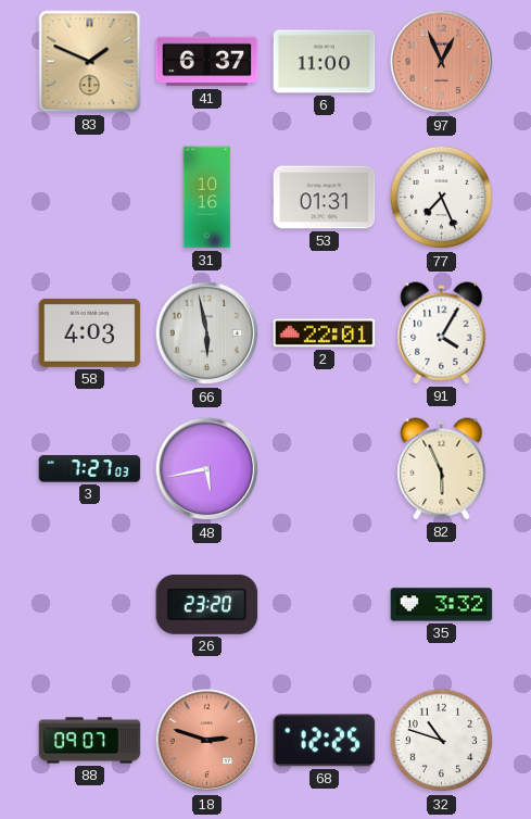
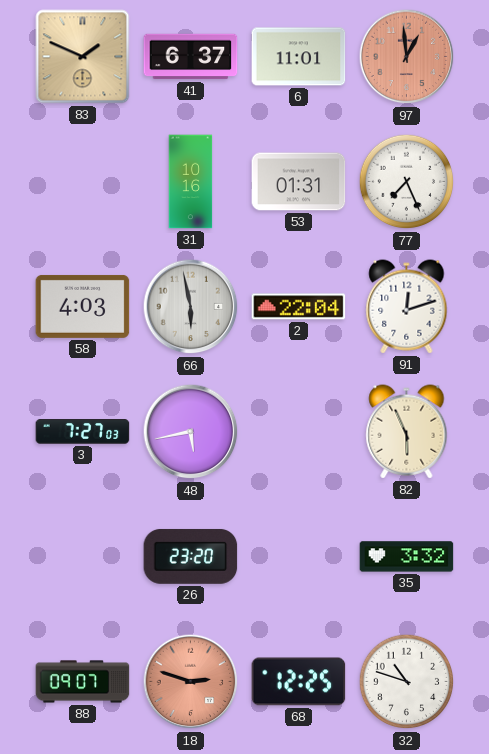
6: 11:00 -> 11:01 (299, 57)
97: 12:56 -> 12:59 (407, 57)
2: 22:01 -> 22:04 (299, 307)
91: 4:05 -> 12:12 (407, 307)
